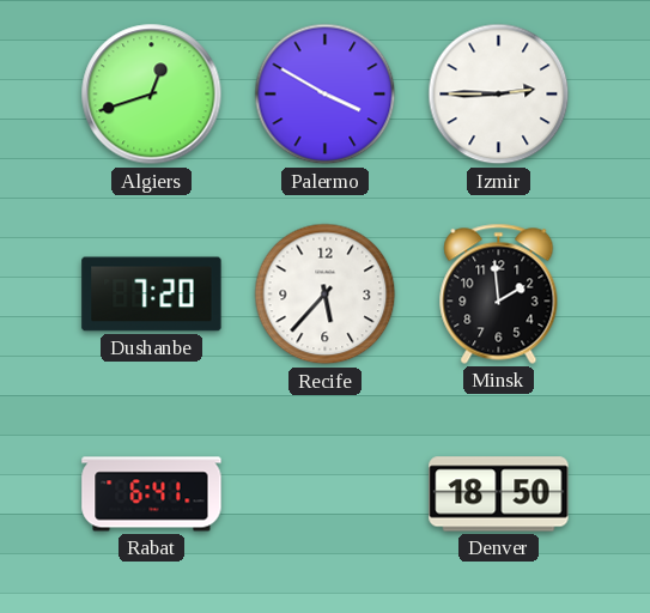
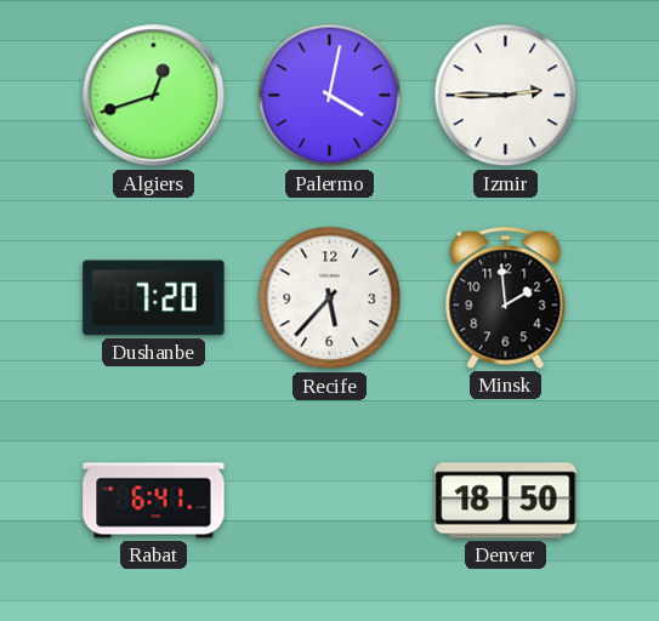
Palermo: 3:50 -> 4:02 (330, 96)
